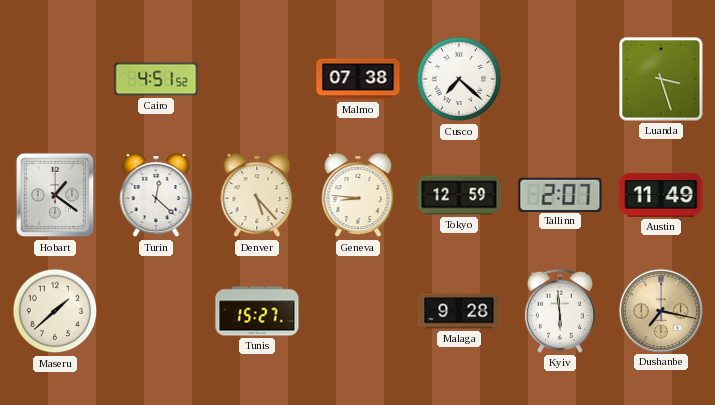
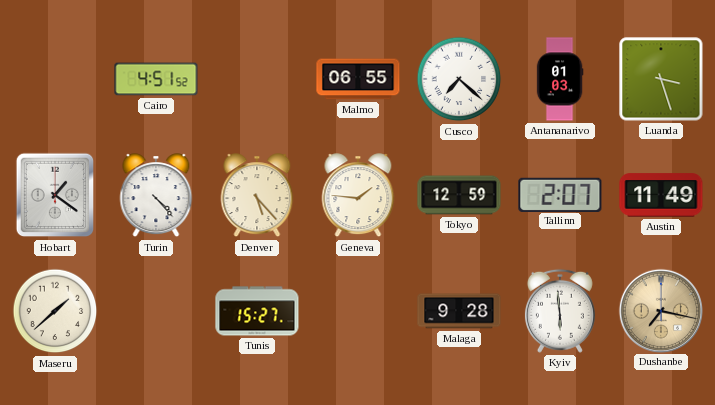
Malmo: 07:38 -> 06:55 (358, 79)
Antananarivo: none -> 01:03 (560, 79)
Turin: 12:22 -> 4:23 (156, 196)
Geneva: 8:46 -> 1:46 (358, 196)
